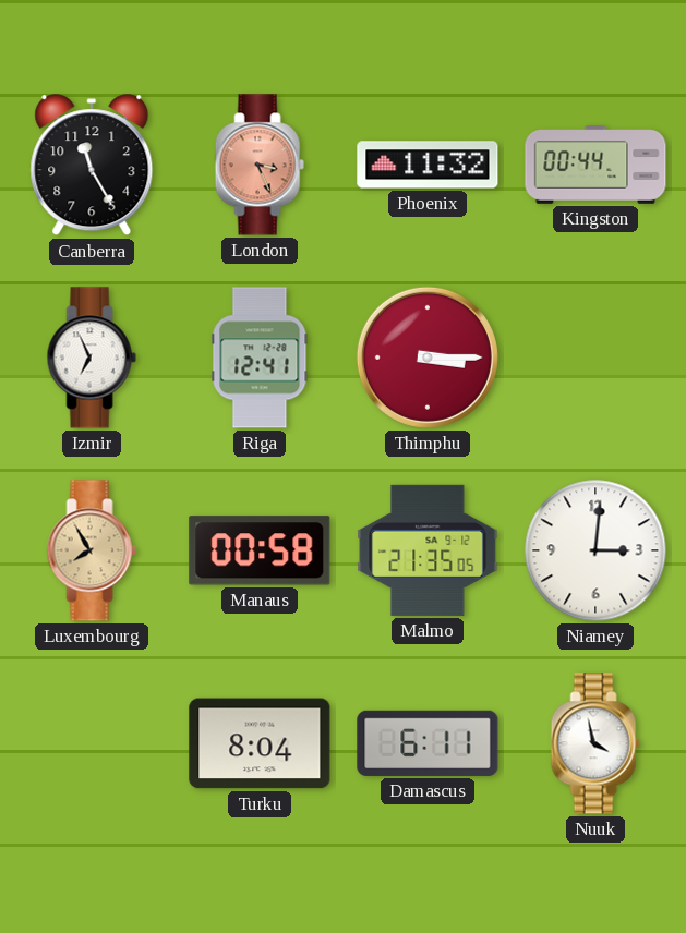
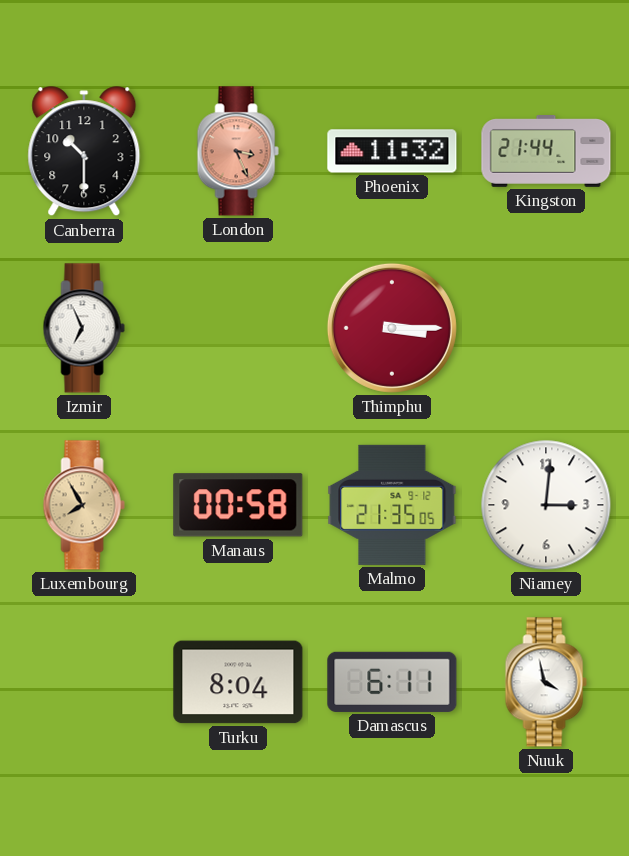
Canberra: 11:25 -> 10:30 (84, 152)
Kingston: 00:44 -> 21:44 (546, 152)
Riga: 12:41 -> none (260, 358)
